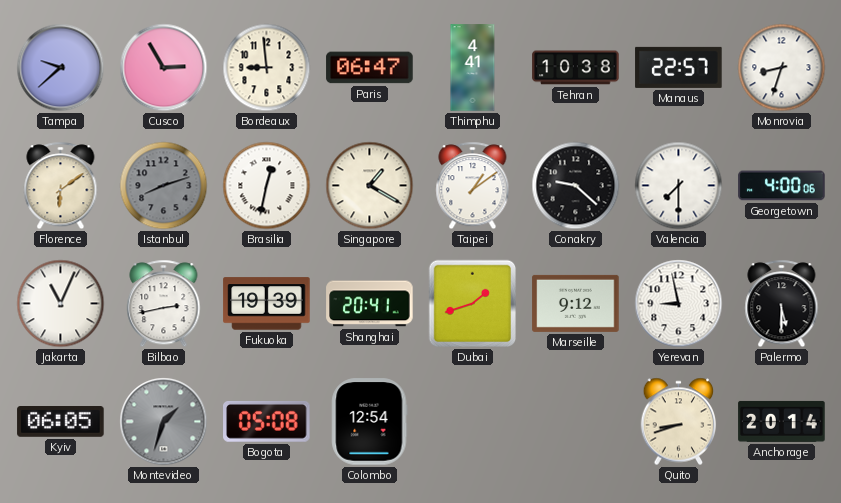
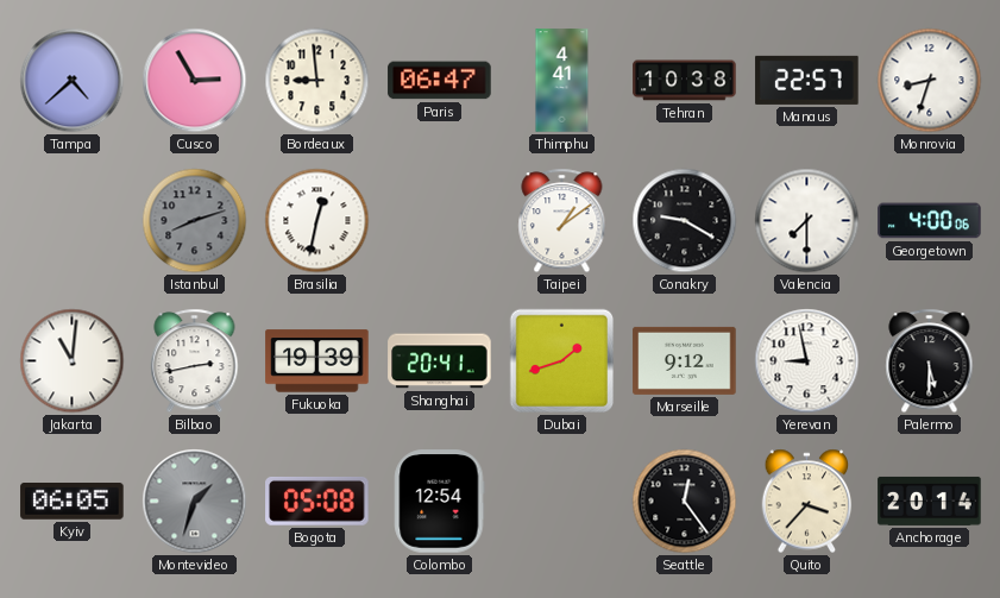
Tampa: 9:38 -> 4:38 (73, 81)
Florence: 6:09 -> none (61, 186)
Singapore: 1:20 -> none (370, 186)
Conakry: 9:22 -> 9:20 (685, 221)
Jakarta: 11:04 -> 11:01 (73, 361)
Seattle: none -> 12:24 (685, 502)
Quito: 8:42 -> 3:37 (807, 502)
